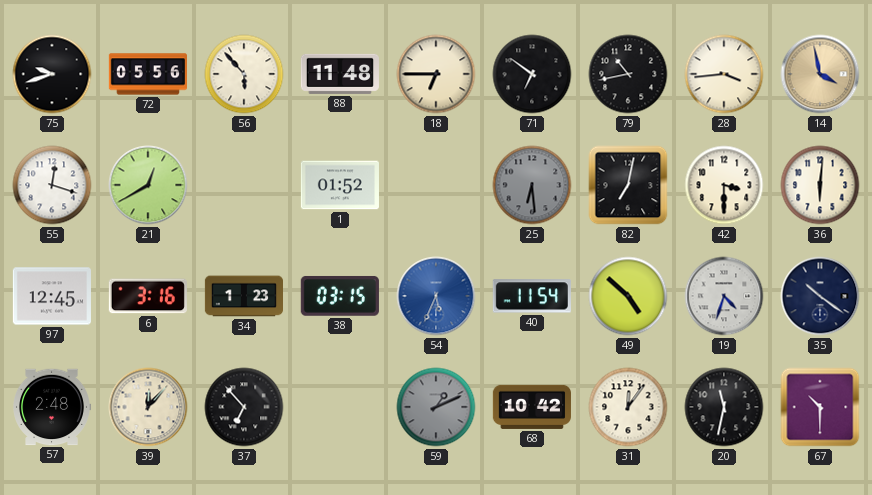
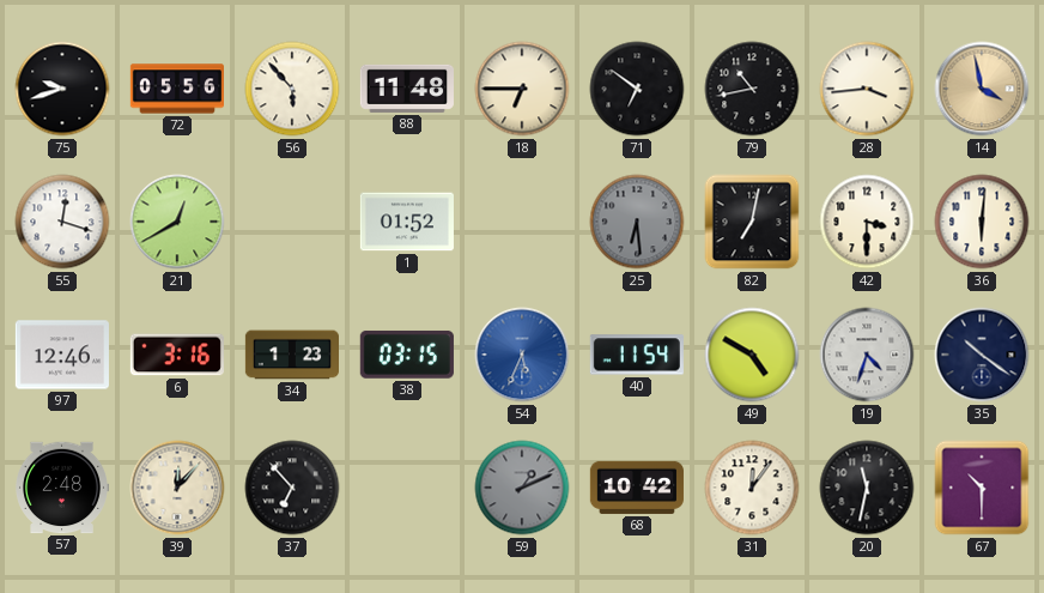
97: 12:45 -> 12:46 (62, 355)
49: 4:52 -> 4:50 (752, 355)
